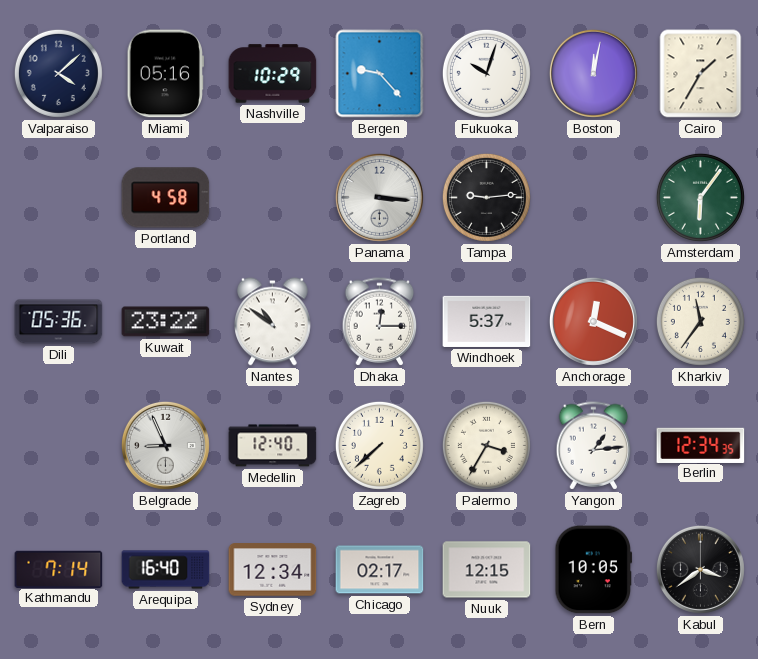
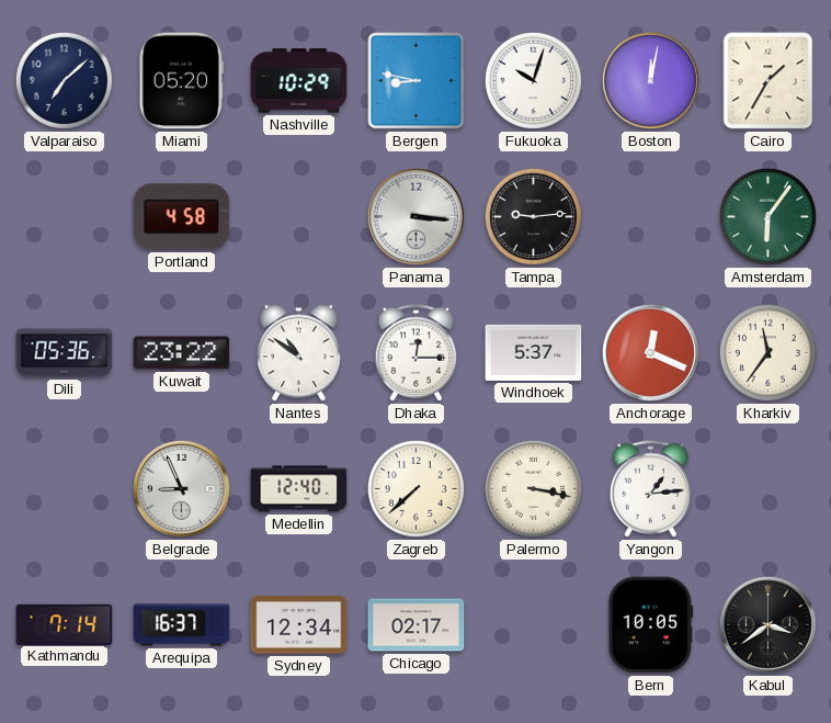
Valparaiso: 4:08 -> 7:08 (64, 80)
Miami: 05:16 -> 05:20 (181, 81)
Bergen: 9:23 -> 8:47 (417, 81)
Palermo: 3:35 -> 3:17 (533, 488)
Berlin: 12:34 -> none (701, 445)
Arequipa: 16:40 -> 16:37 (182, 625)
Nuuk: 12:15 -> none (487, 570)
